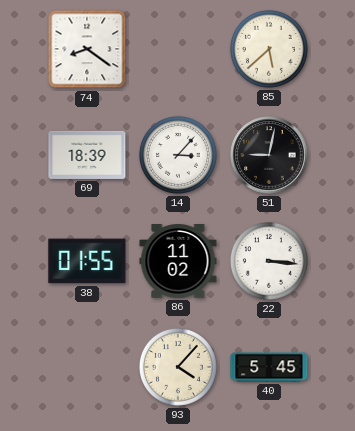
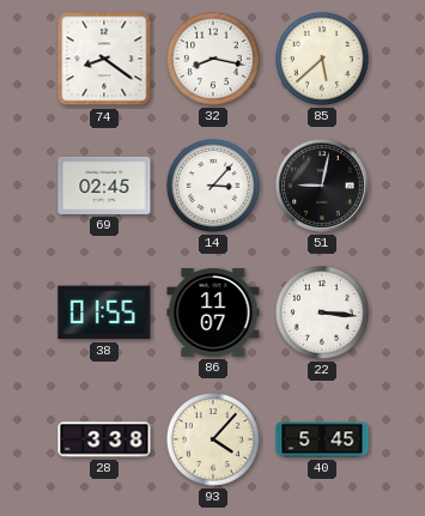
32: none -> 8:17 (213, 59)
69: 18:39 -> 02:45 (104, 186)
86: 11:02 -> 11:07 (213, 314)
28: none -> 3:38 (104, 439)
